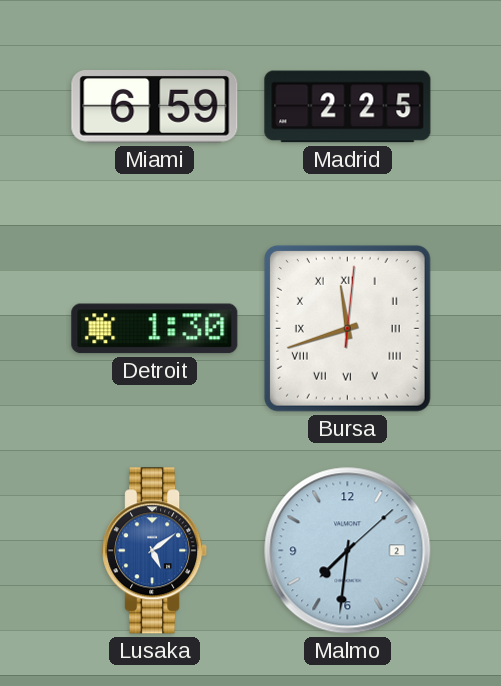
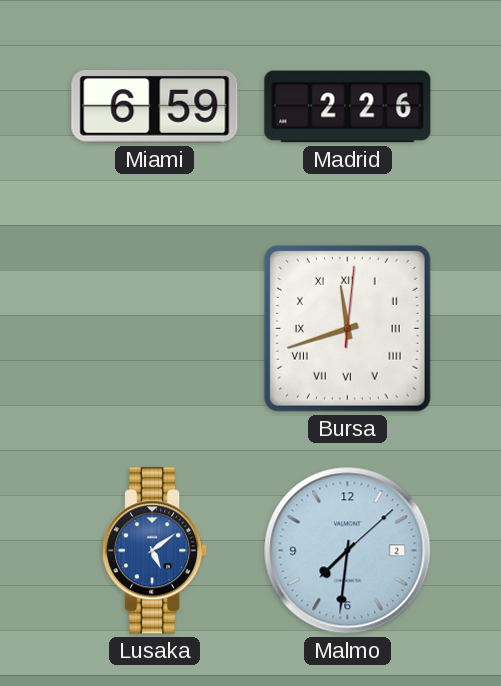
Madrid: 2:25 -> 2:26 (348, 107)
Detroit: 1:30 -> none (155, 329)
